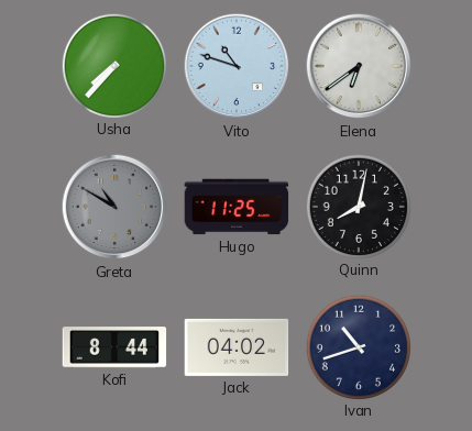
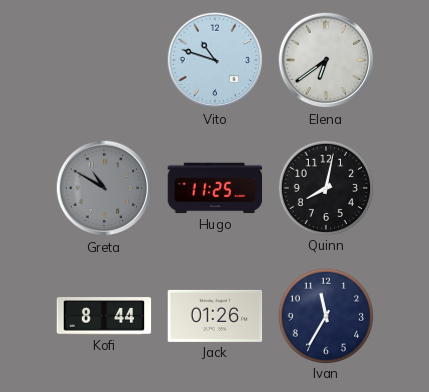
Usha: 7:37 -> none (113, 65)
Jack: 04:02 -> 01:26 (215, 316)
Ivan: 10:42 -> 11:35 (325, 315)
